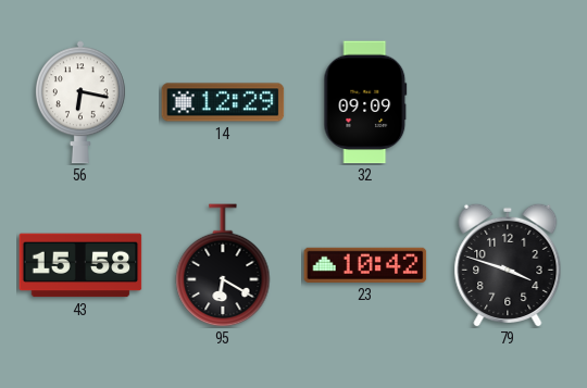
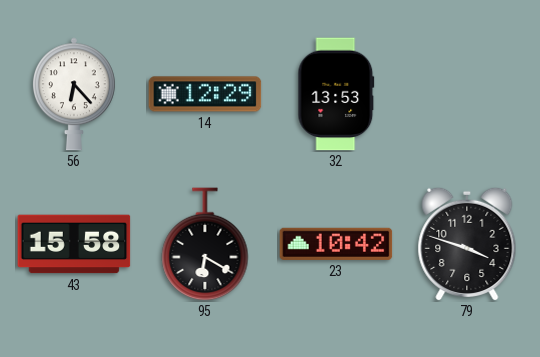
56: 6:17 -> 6:23 (74, 94)
32: 09:09 -> 13:53 (336, 94)
